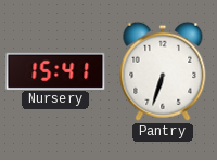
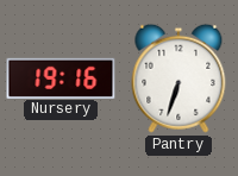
Nursery: 15:41 -> 19:16 (61, 77)
